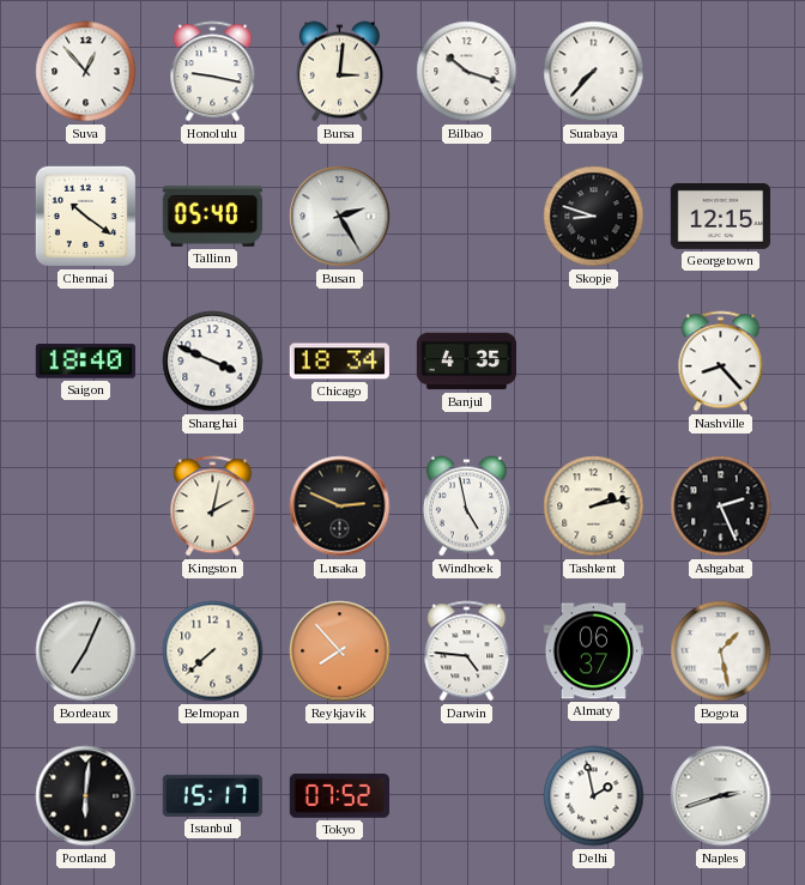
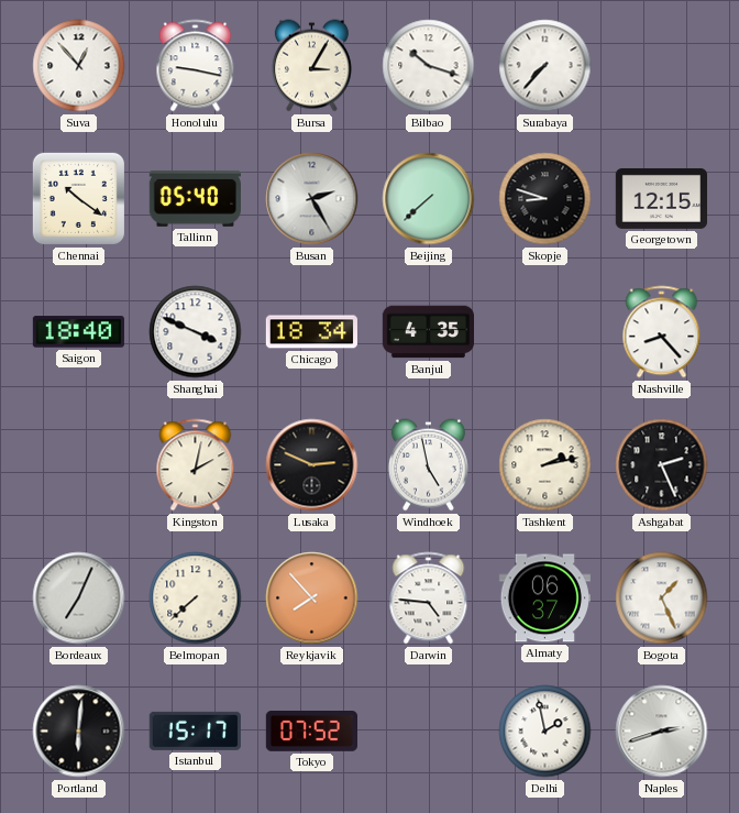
Bursa: 3:01 -> 3:05 (311, 66)
Beijing: none -> 7:38 (429, 199)
Bogota: 1:28 -> 1:26 (662, 598)
